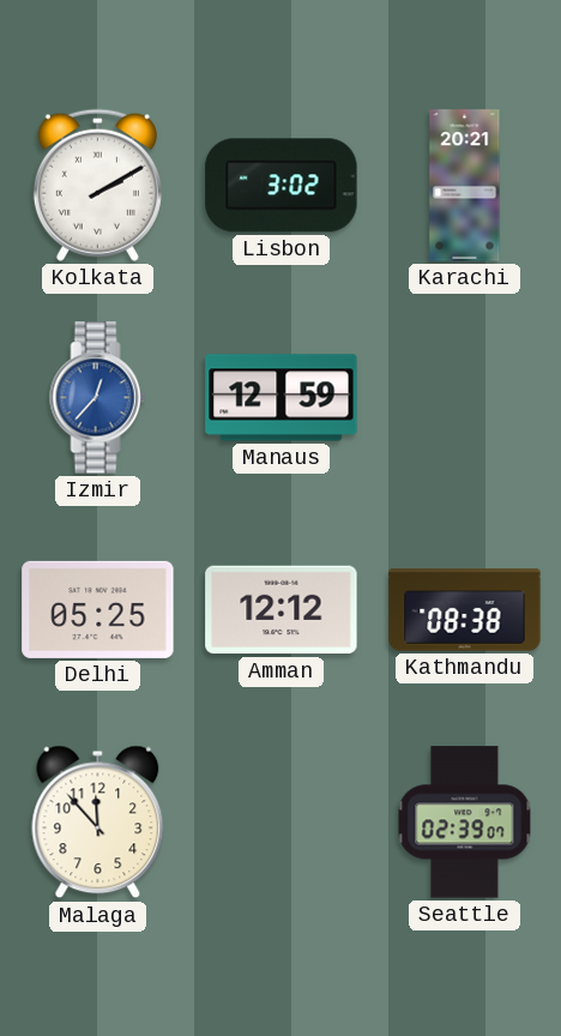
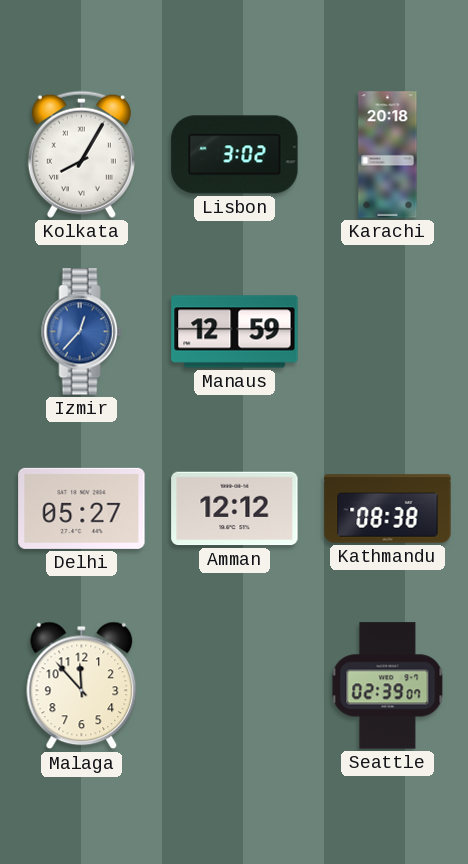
Kolkata: 2:10 -> 8:05 (81, 154)
Karachi: 20:21 -> 20:18 (388, 155)
Delhi: 05:25 -> 05:27 (82, 508)
